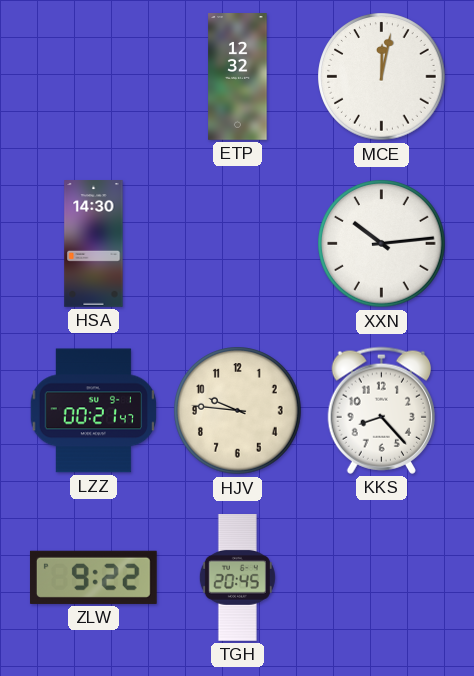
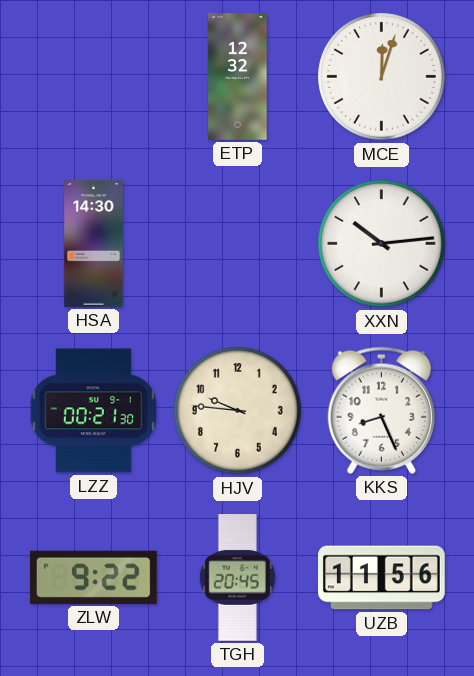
MCE: 12:02 -> 12:03 (382, 77)
LZZ: 00:21:47 -> 00:21:30 (94, 411)
KKS: 8:23 -> 8:26 (381, 410)
UZB: none -> 11:56 (382, 578)
